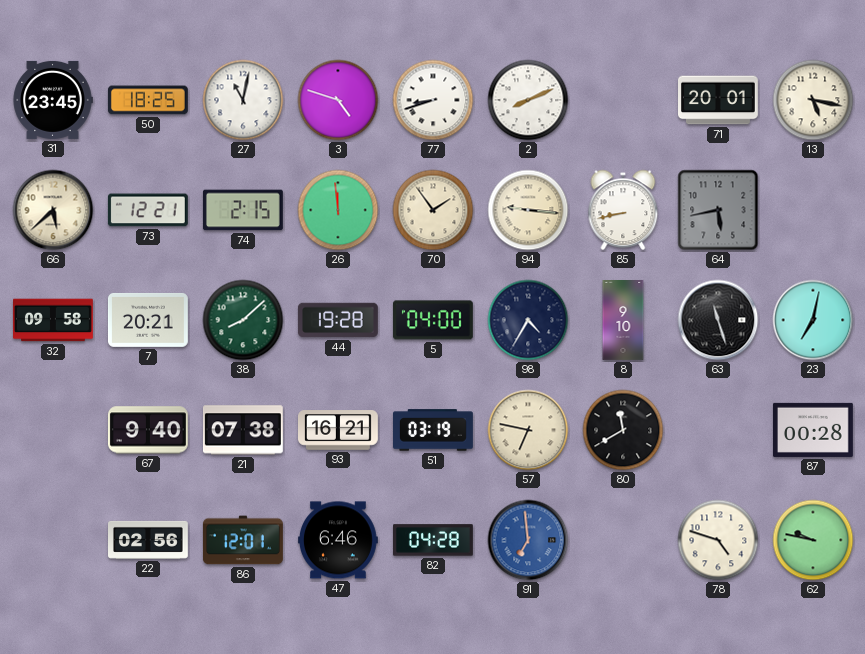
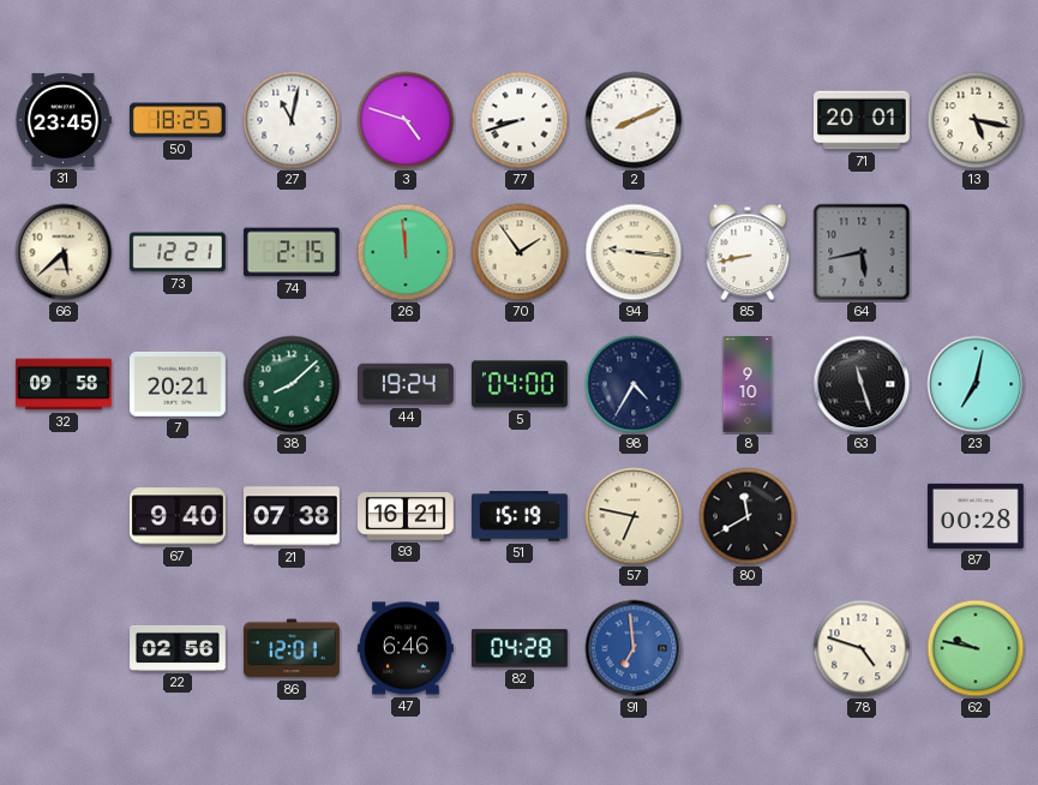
44: 19:28 -> 19:24 (406, 384)
51: 03:19 -> 15:19 (521, 516)
